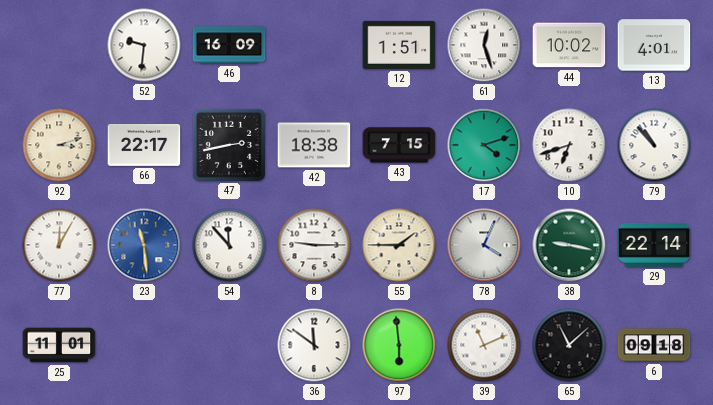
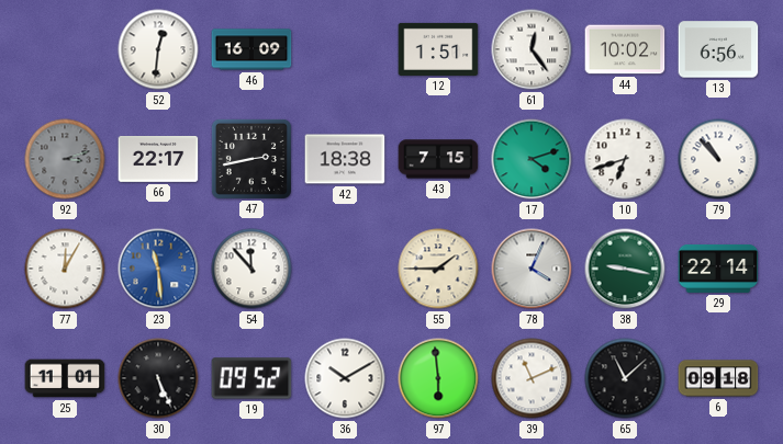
52: 9:31 -> 12:31 (158, 49)
61: 12:27 -> 12:24 (532, 49)
13: 4:01 -> 6:56 (718, 49)
92 dial: cream -> grey (65, 159)
8: 9:15 -> none (314, 245)
30: none -> 5:26 (158, 378)
19: none -> 09:52 (251, 378)
36: 11:51 -> 10:10 (345, 378)
